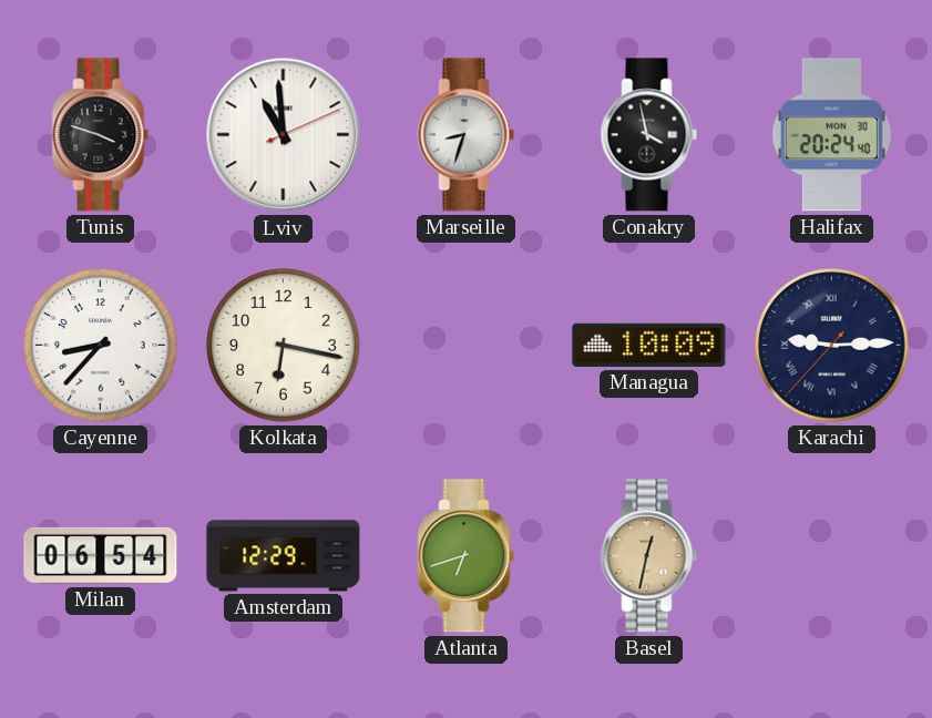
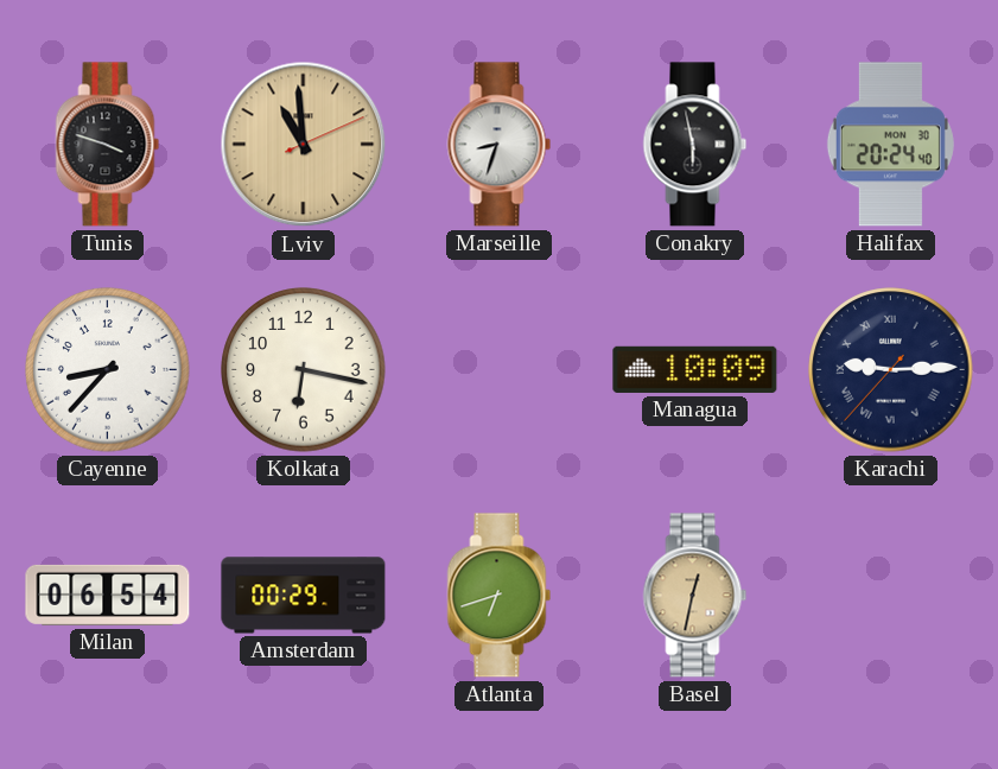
Lviv dial: white -> champagne (304, 145)
Conakry: 3:58 -> 5:58 (695, 145)
Amsterdam: 12:29 -> 00:29 (304, 596)
